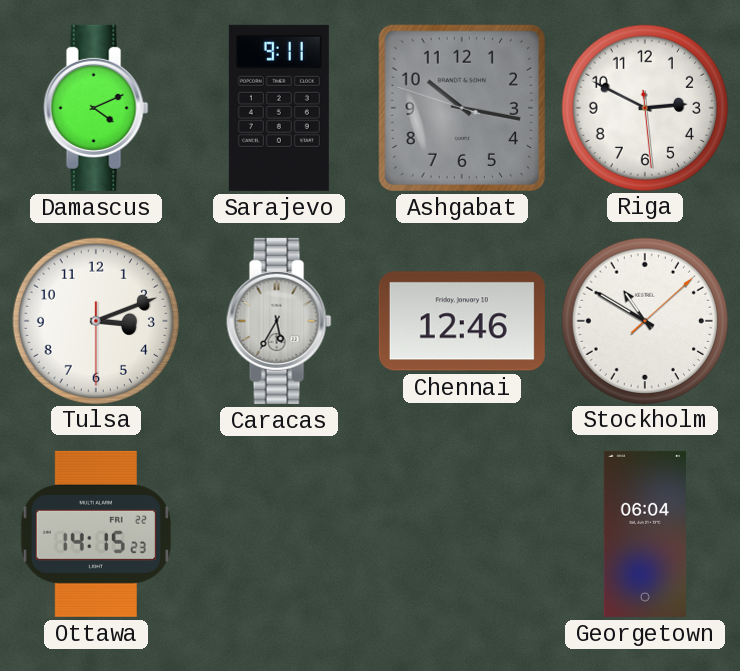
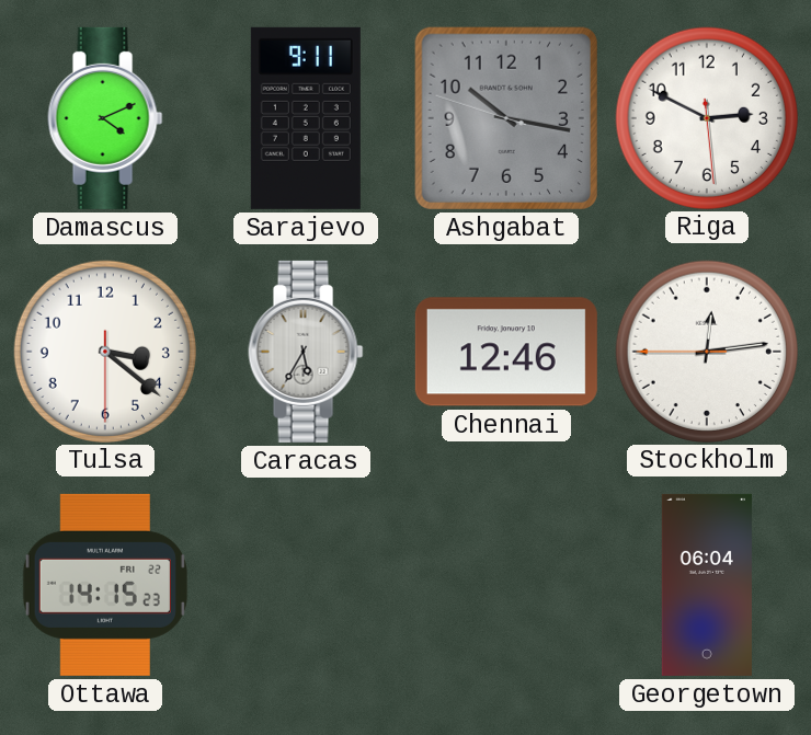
Tulsa: 3:11 -> 3:21 (104, 351)
Stockholm: 10:50 -> 12:13 (706, 351)
